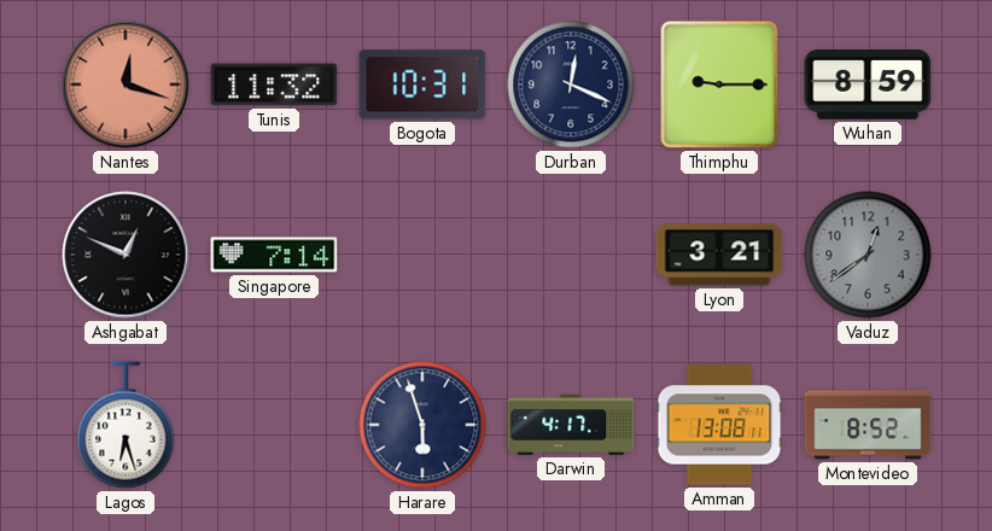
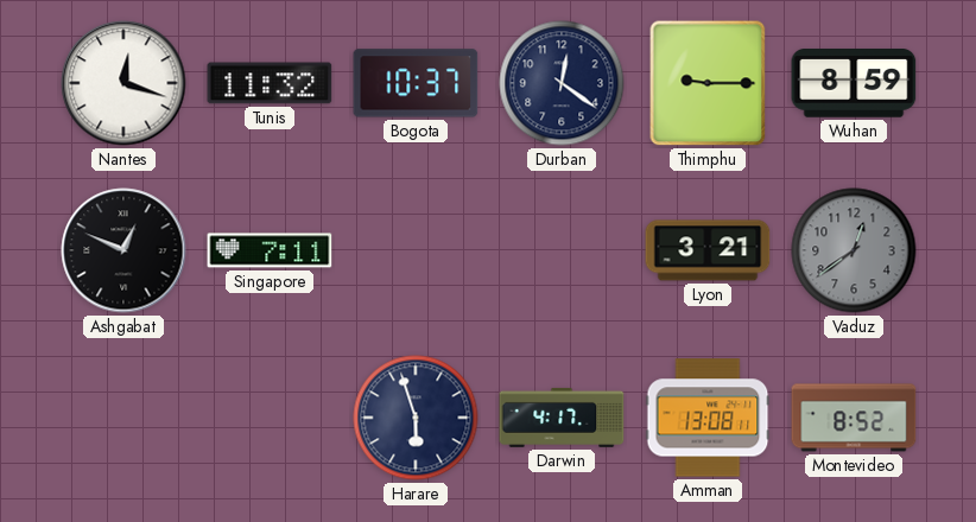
Nantes dial: salmon -> white (123, 83)
Bogota: 10:31 -> 10:37 (416, 83)
Durban: 12:19 -> 12:21 (562, 83)
Singapore: 7:14 -> 7:11 (270, 250)
Lagos: 6:27 -> none (126, 425)
